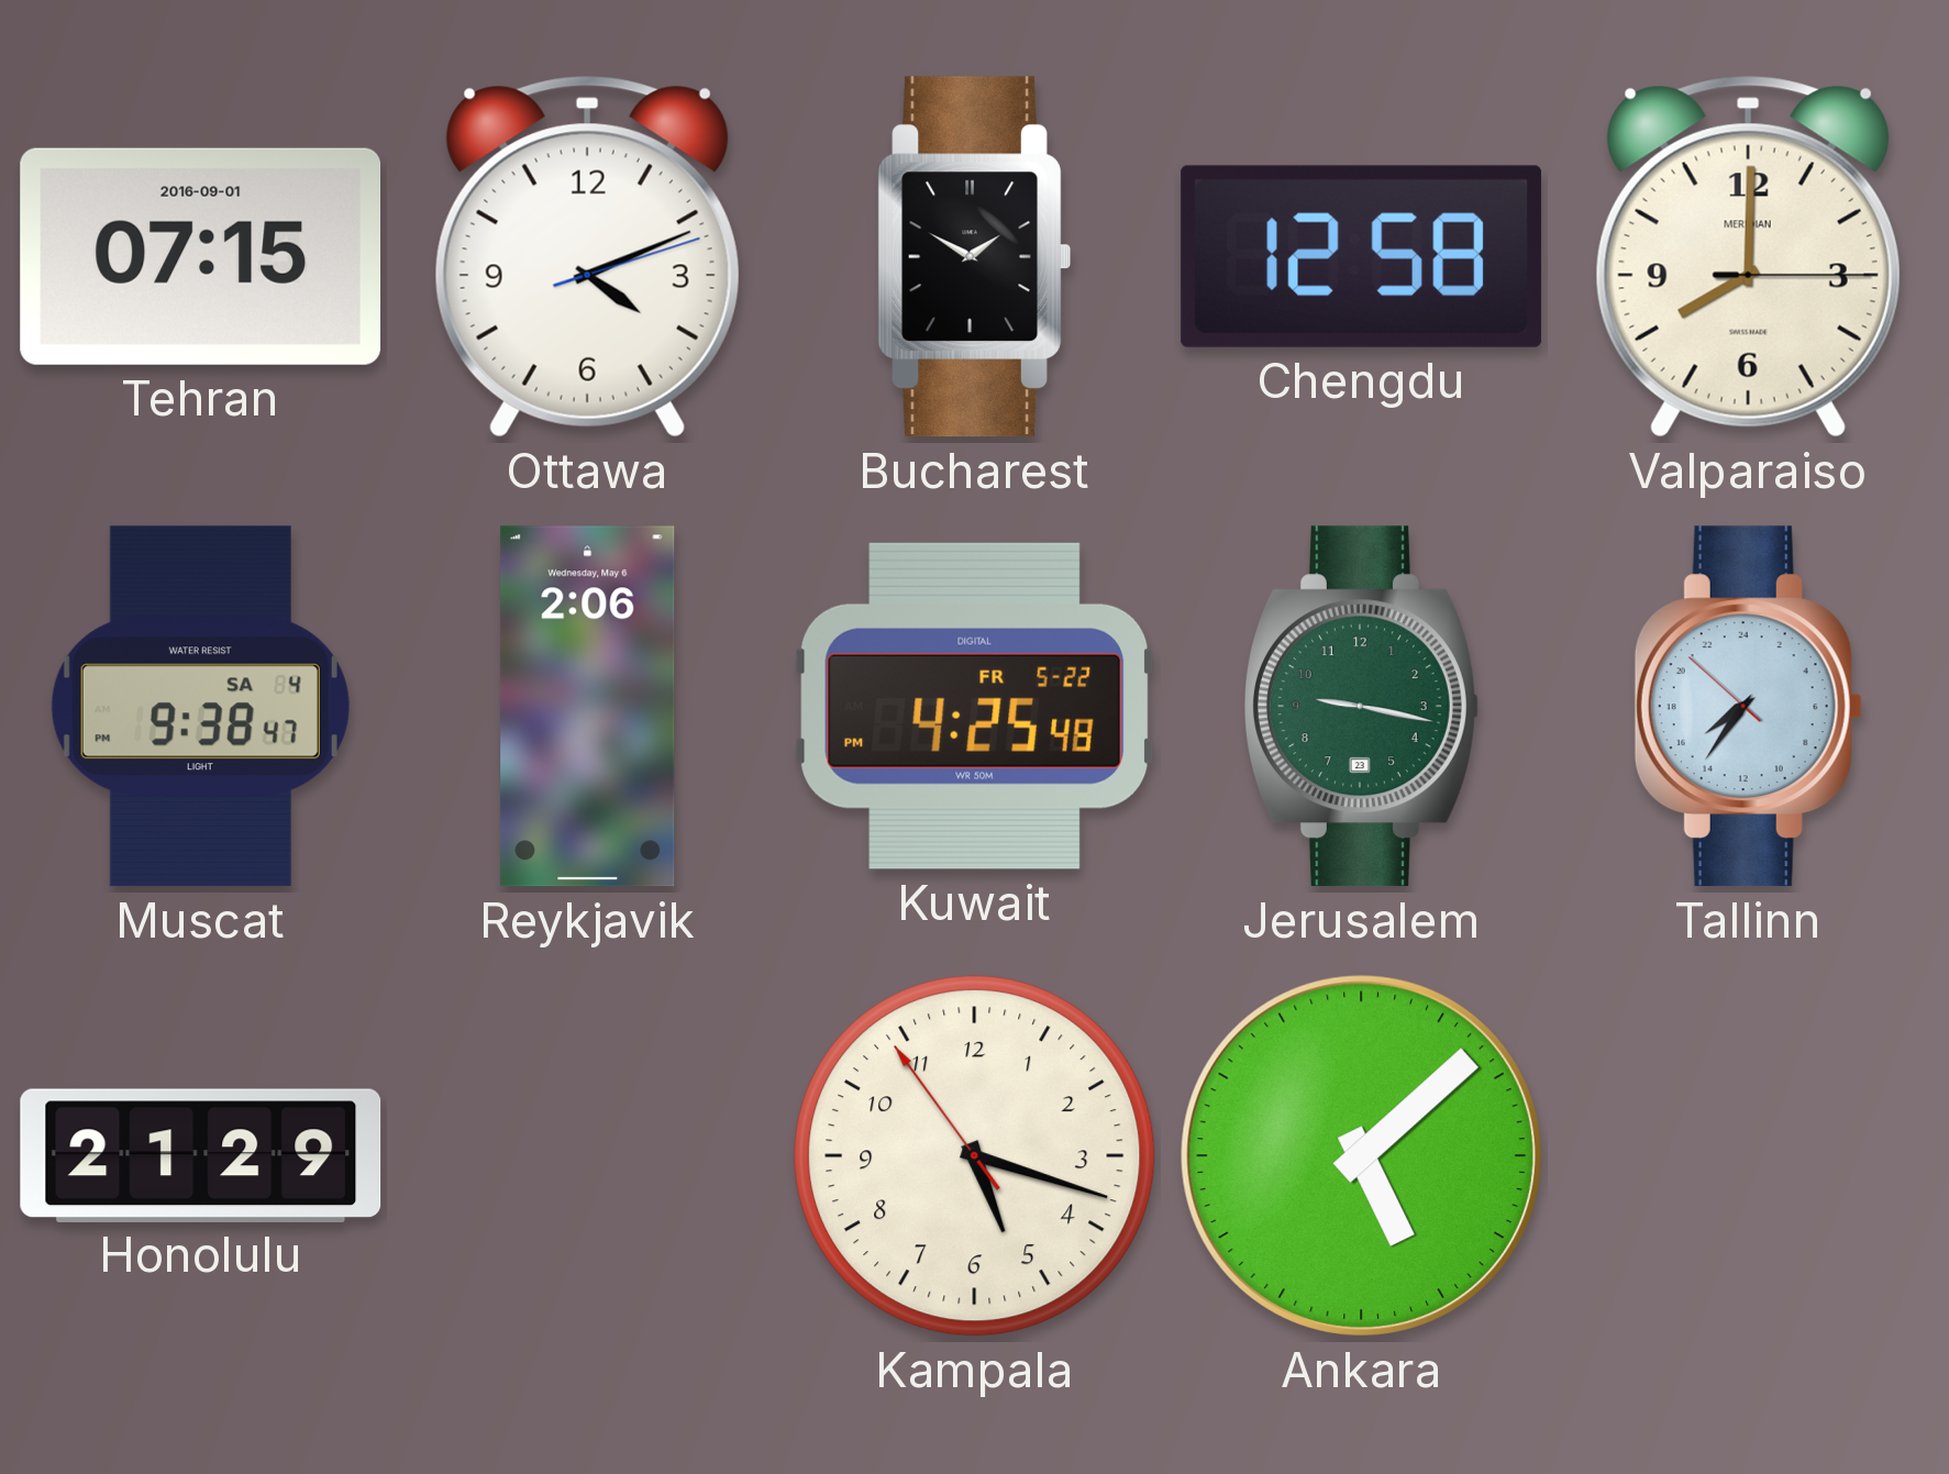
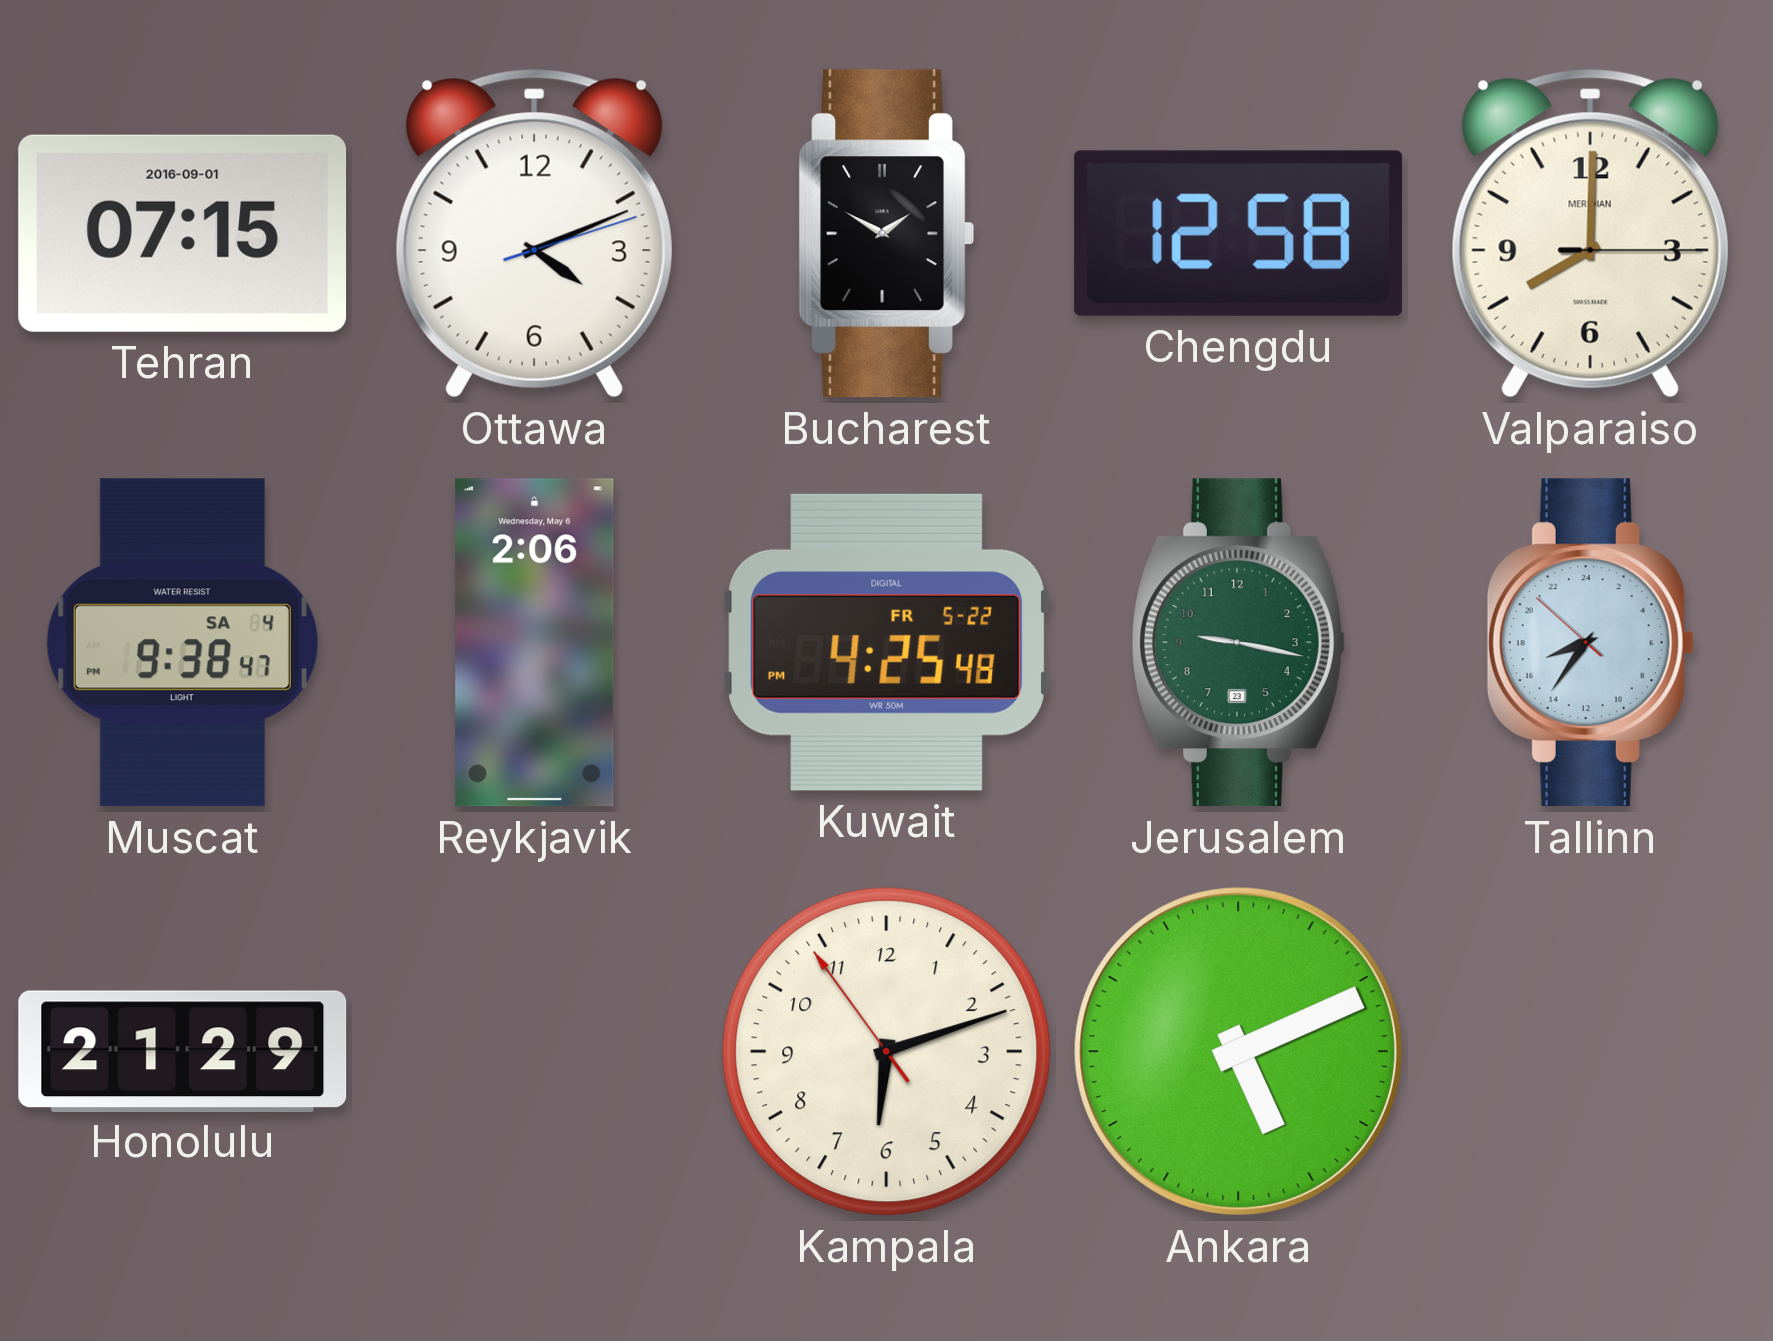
Tallinn: 15:35 -> 16:35 (1590, 643)
Kampala: 5:17 -> 6:11 (887, 1052)
Ankara: 5:08 -> 5:11 (1238, 1051)
